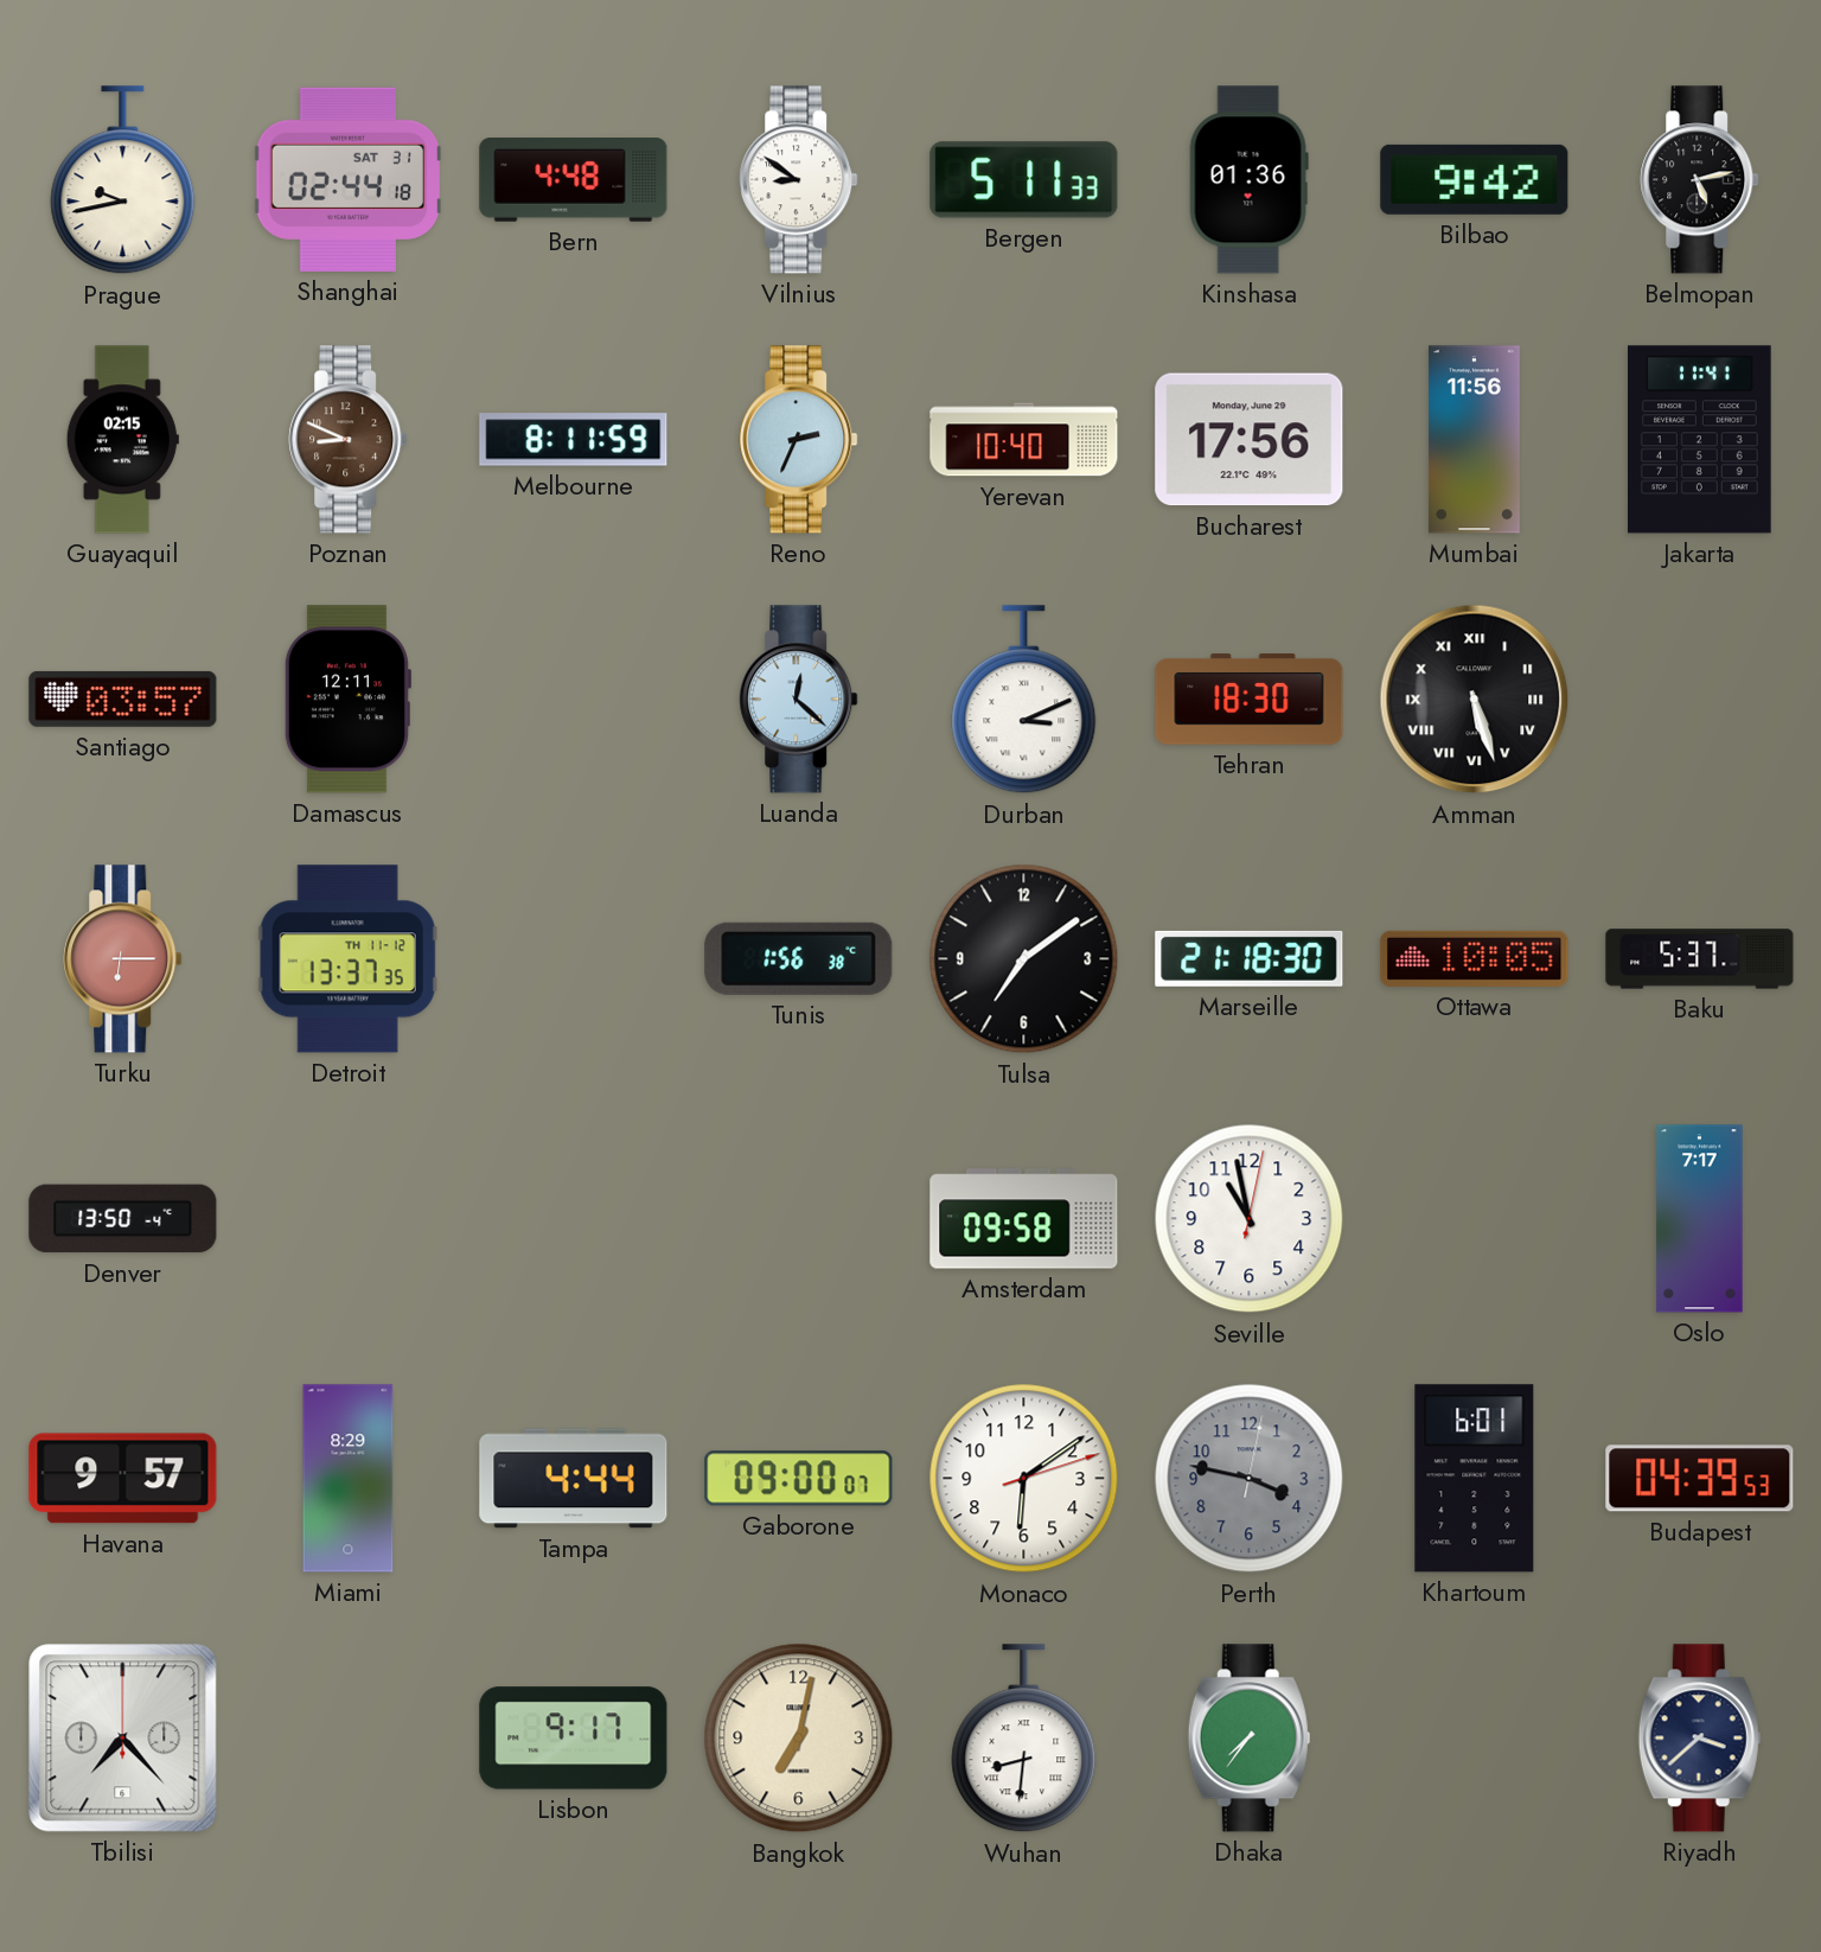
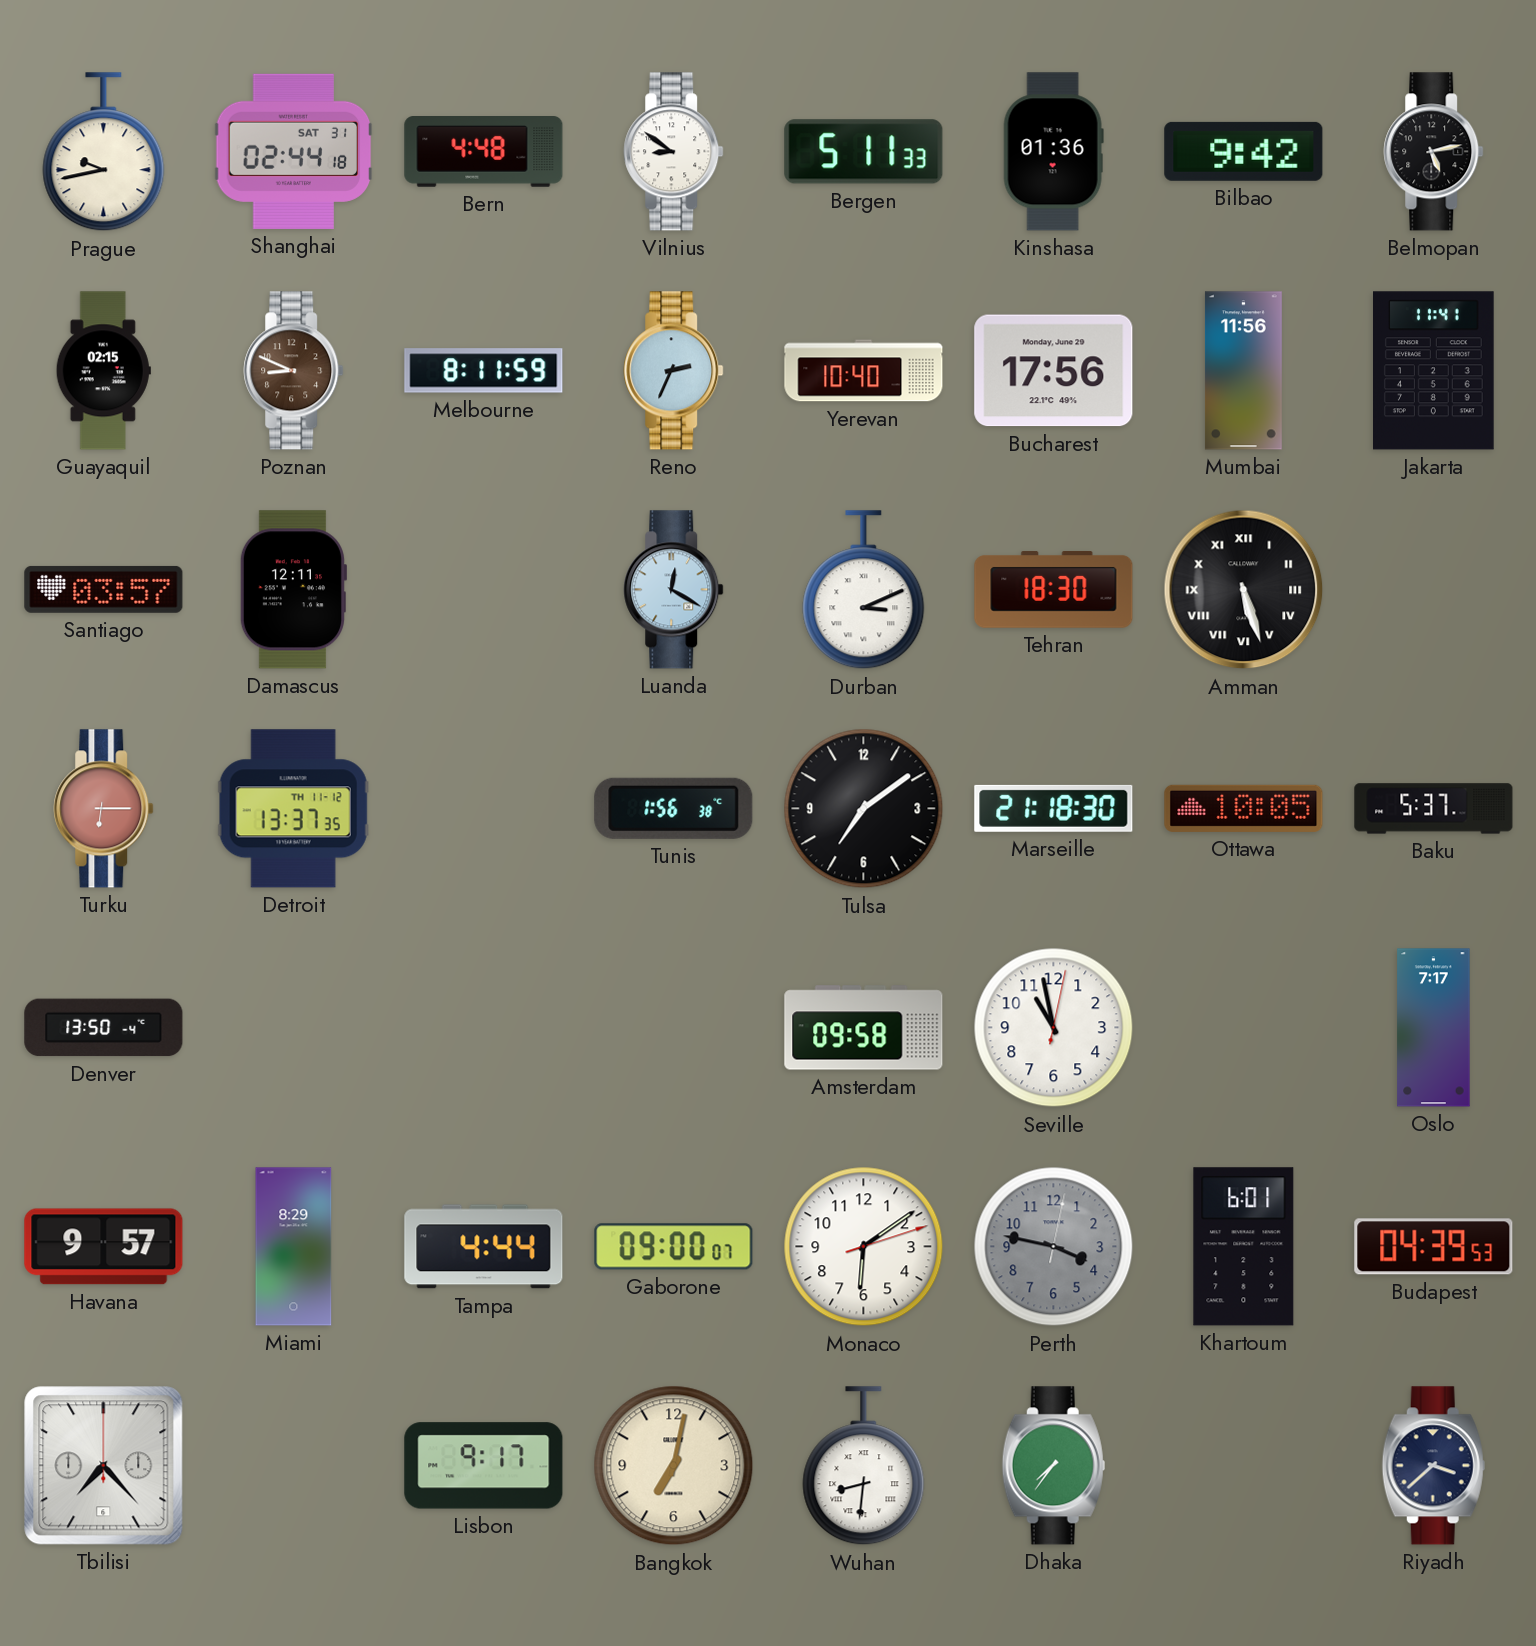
Luanda: 12:22 -> 12:20 (674, 590)
